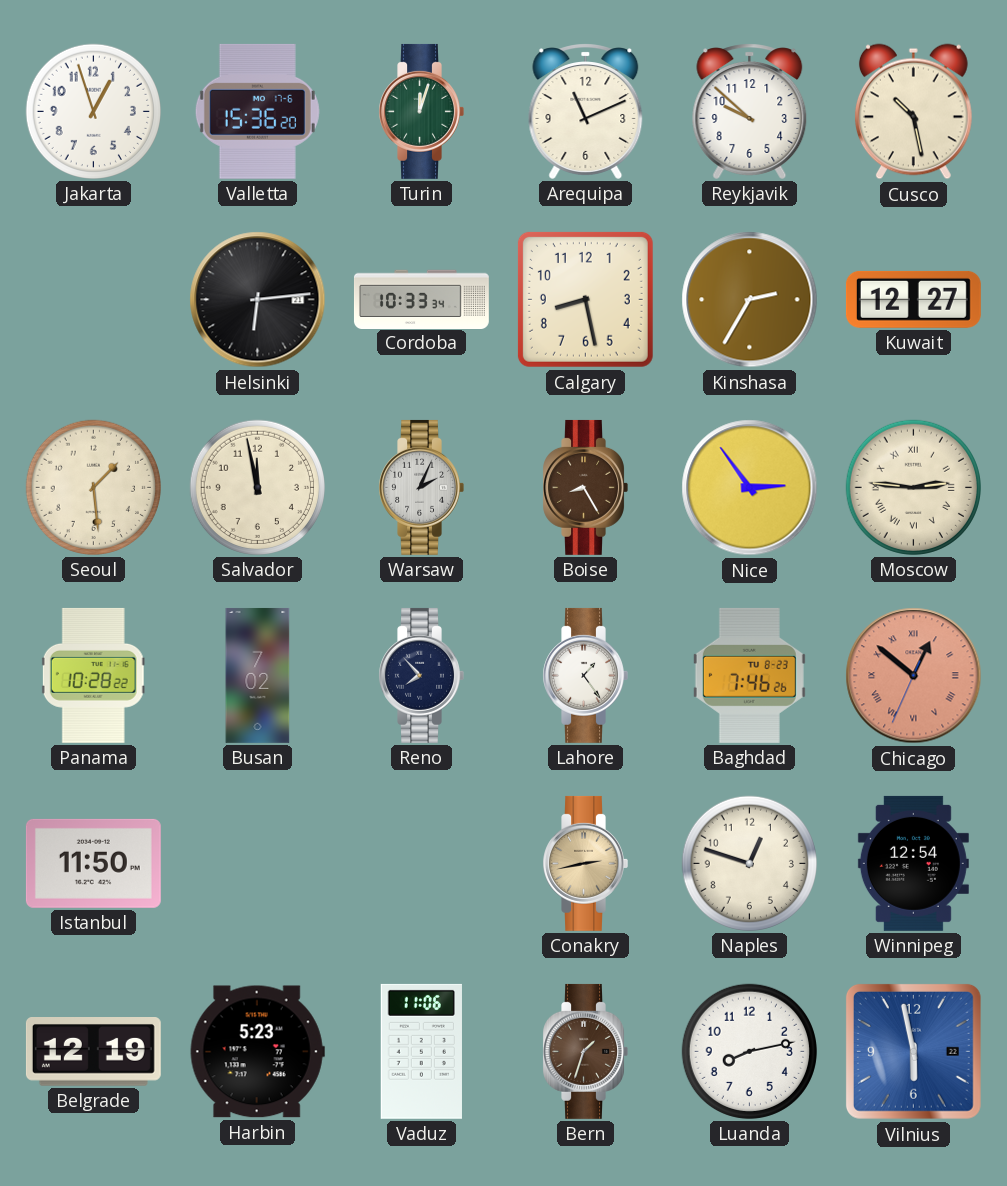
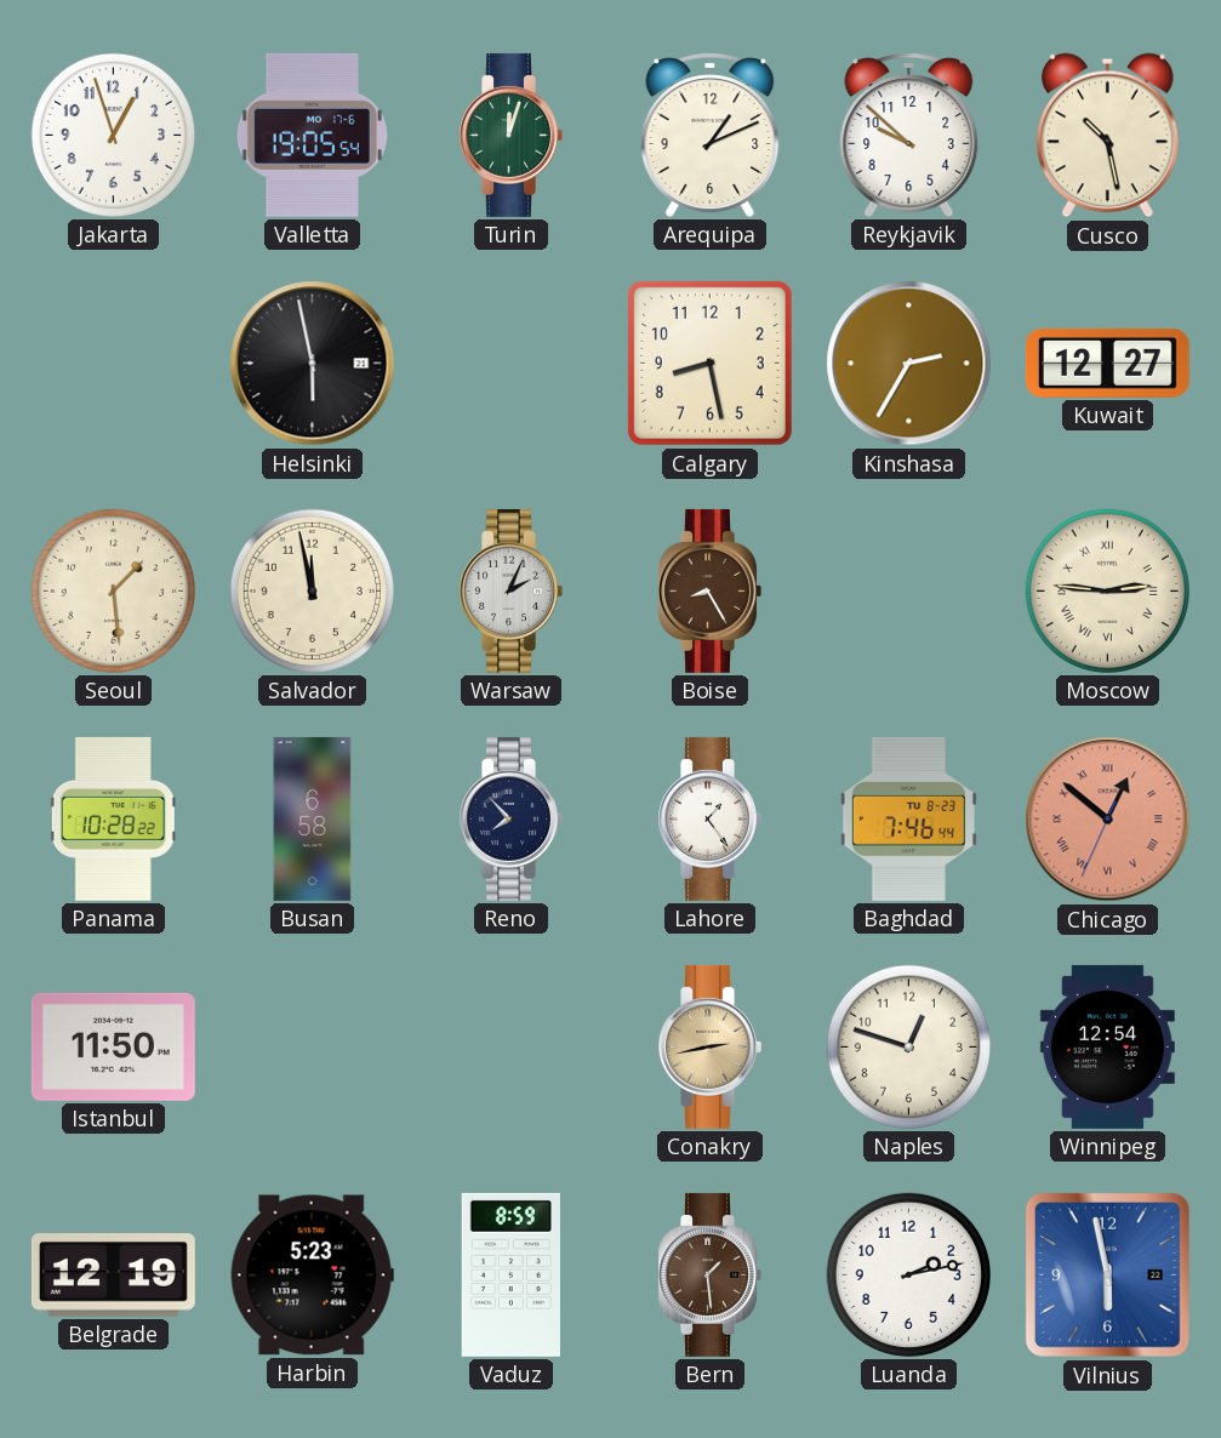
Valletta: 15:36 -> 19:05 (312, 135)
Arequipa: 11:11 -> 1:11 (711, 135)
Helsinki: 6:14 -> 5:58 (313, 364)
Cordoba: 10:33 -> none (421, 299)
Nice: 2:54 -> none (750, 488)
Busan: 7:02 -> 6:58 (313, 818)
Baghdad: 7:46:26 -> 7:46:44 (908, 818)
Vaduz: 11:06 -> 8:59 (510, 1274)
Bern: 1:33 -> 1:29 (709, 1274)
Luanda: 8:13 -> 2:13 (908, 1274)
